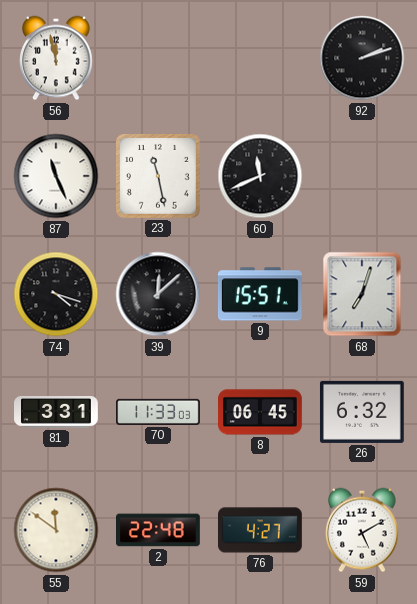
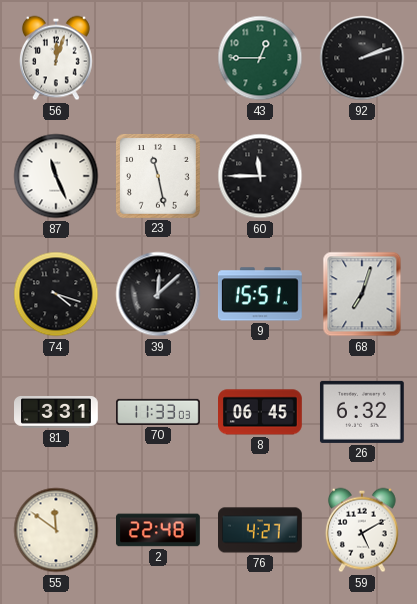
56: 11:58 -> 12:03 (56, 58)
43: none -> 12:45 (260, 58)
60: 11:41 -> 11:45 (260, 176)
